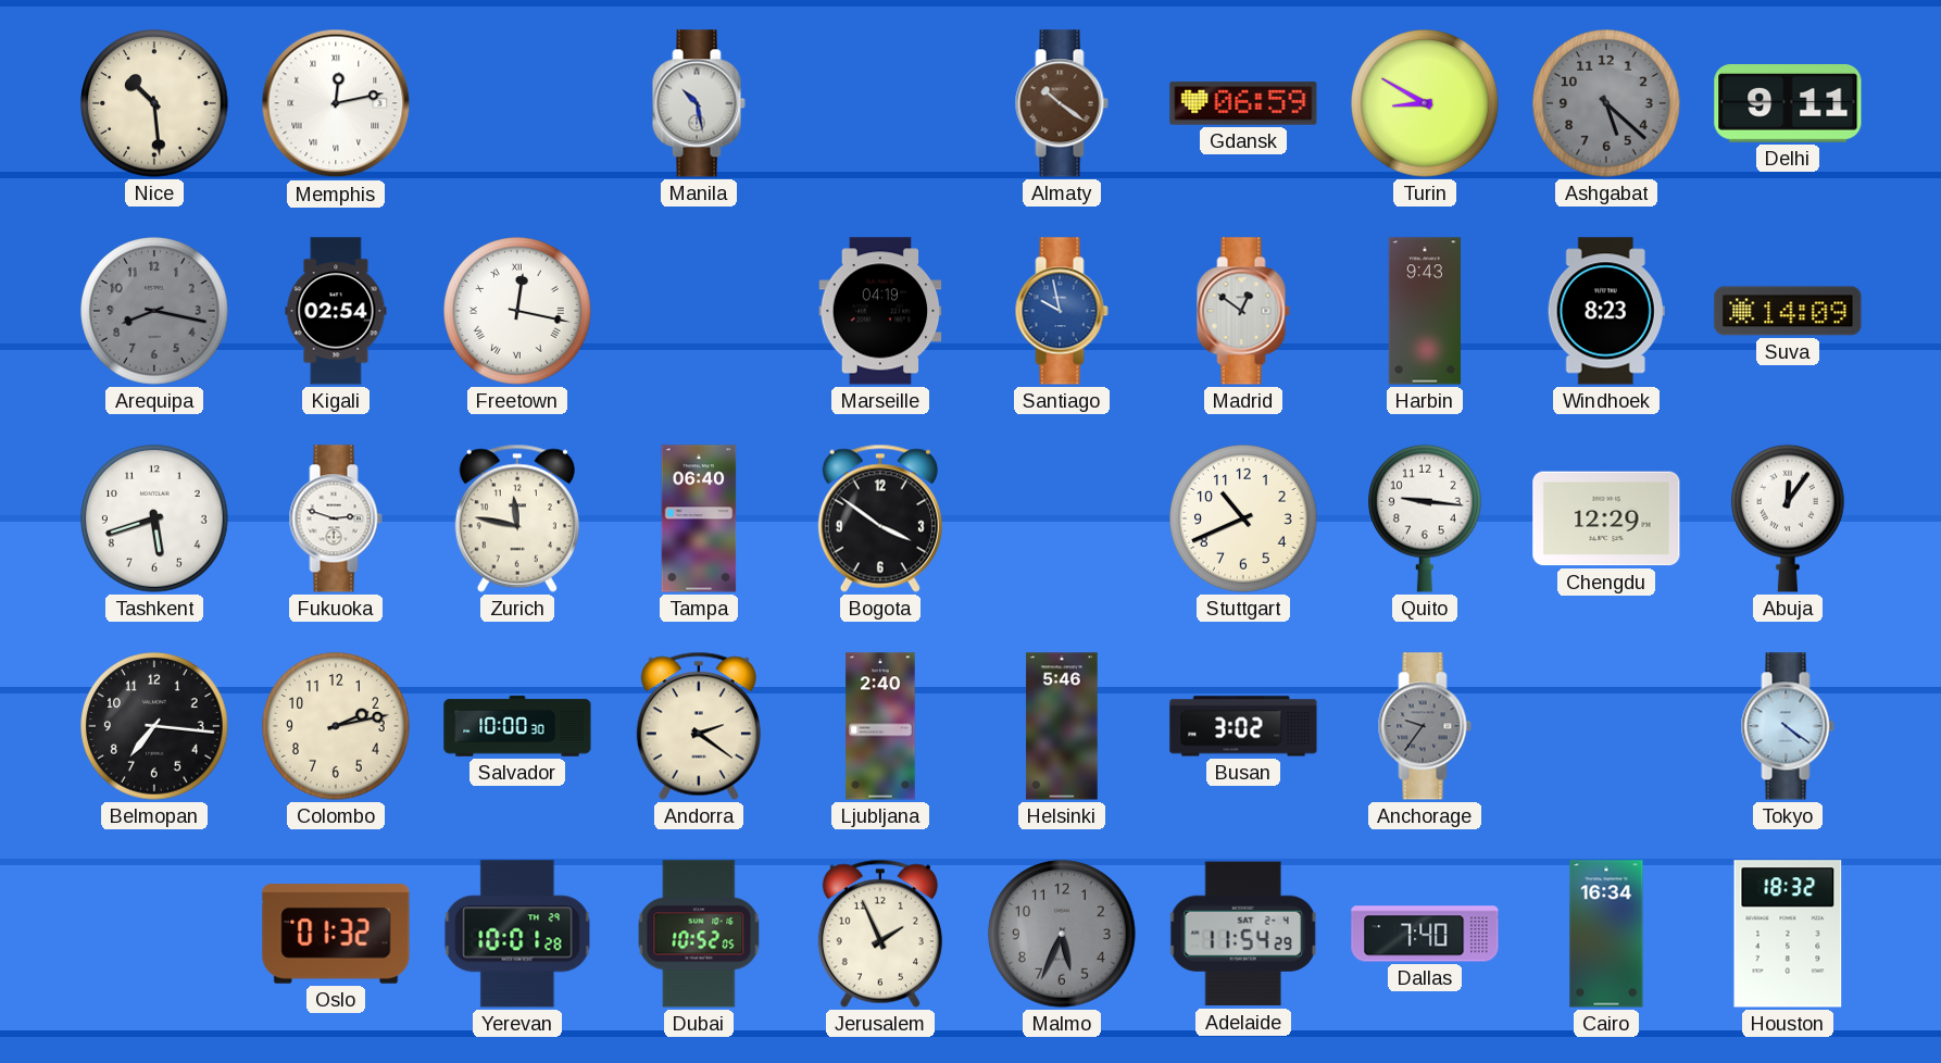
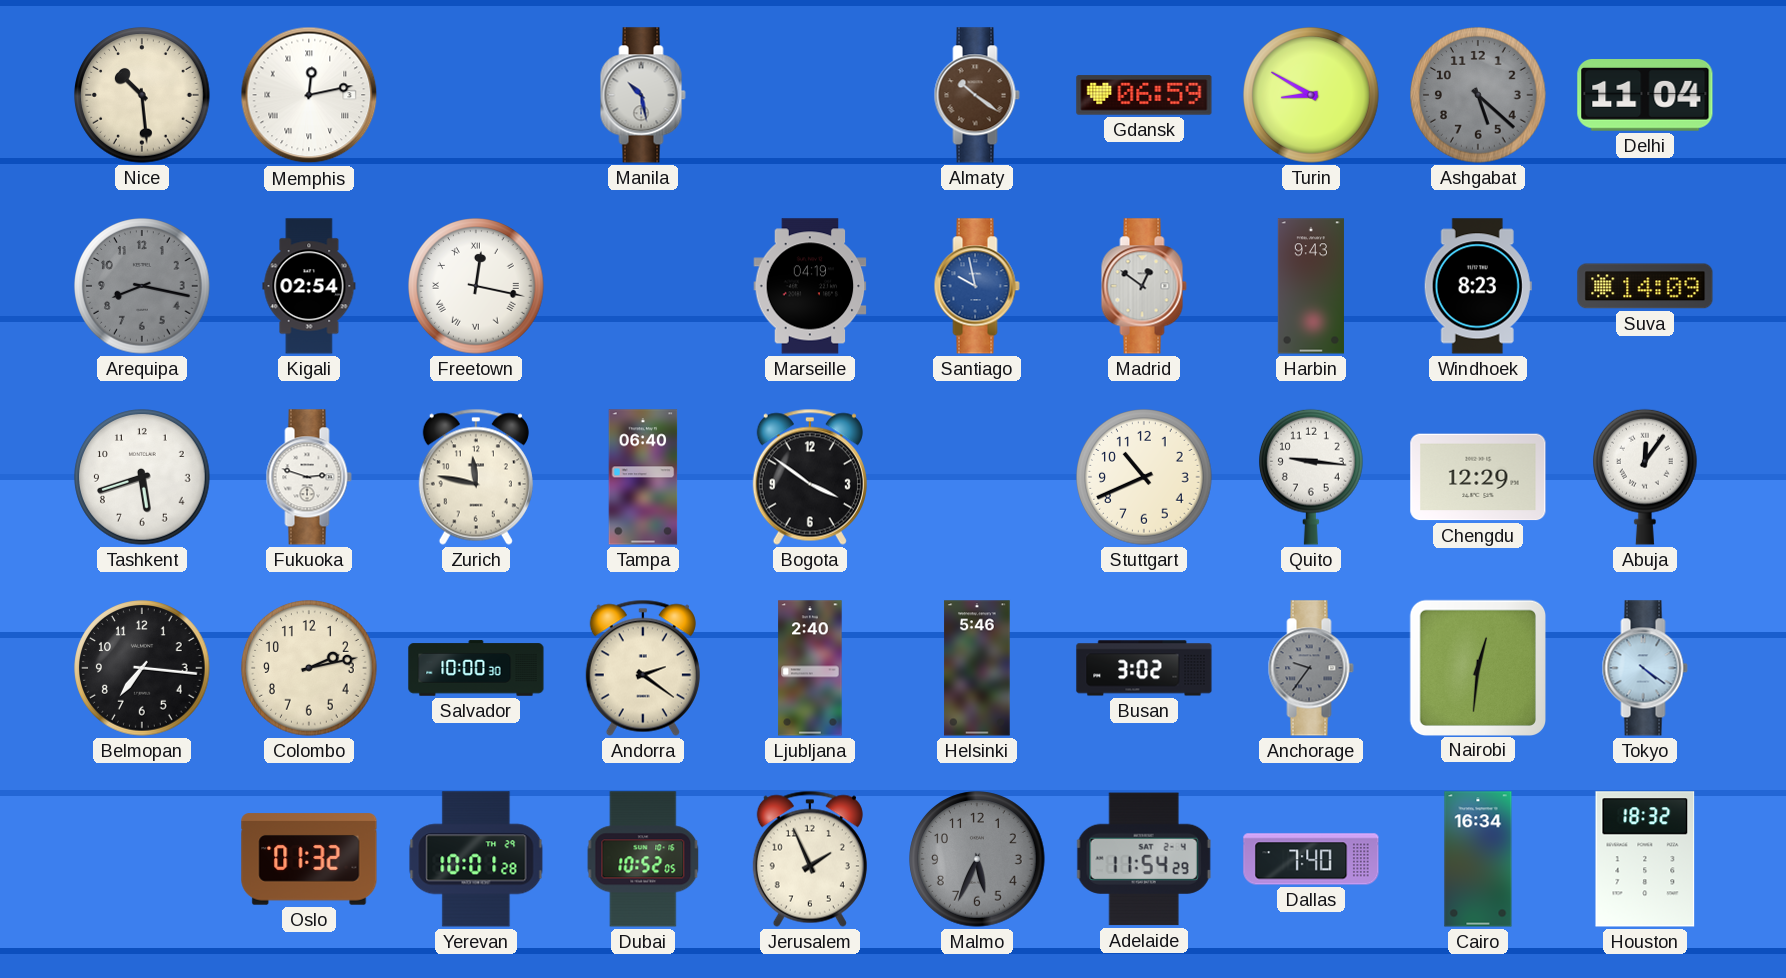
Delhi: 9:11 -> 11:04 (1645, 96)
Nairobi: none -> 12:31 (1477, 667)
